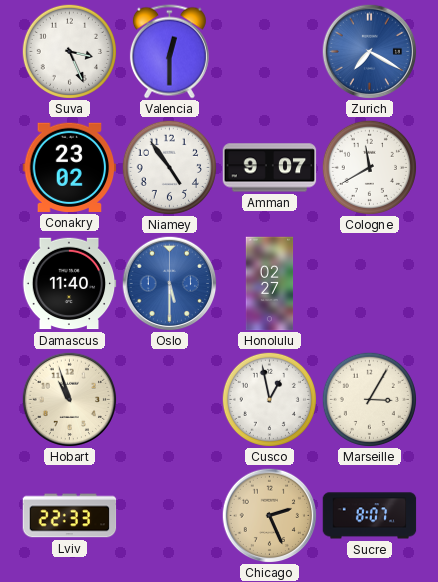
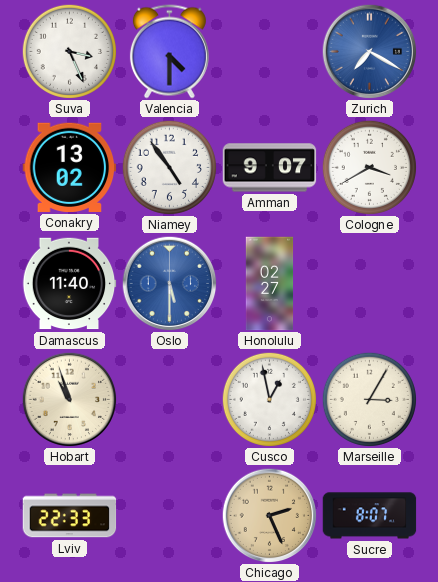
Valencia: 12:30 -> 4:30 (169, 52)
Conakry: 23:02 -> 13:02 (70, 167)
Cologne: 11:40 -> 3:40 (369, 167)
